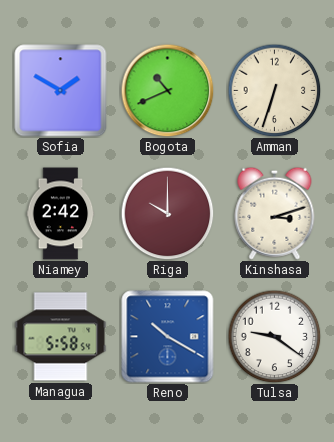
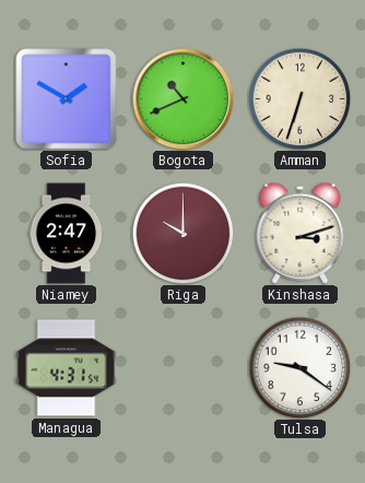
Niamey: 2:42 -> 2:47 (67, 234)
Managua: 5:58 -> 4:31 (67, 368)
Reno: 10:20 -> none (168, 337)
